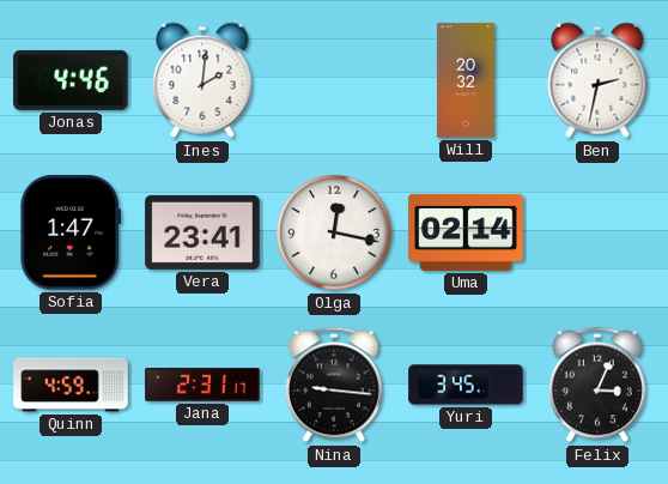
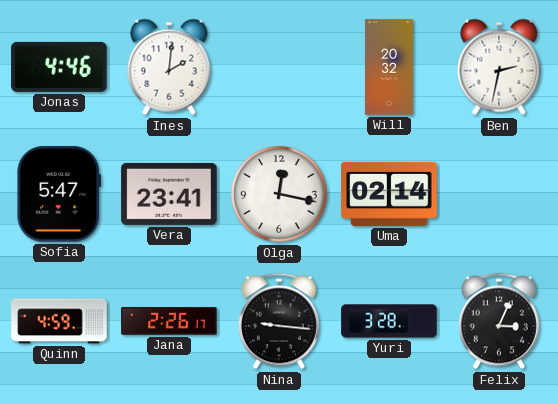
Sofia: 1:47 -> 5:47 (59, 194)
Jana: 2:31 -> 2:26 (169, 321)
Yuri: 3:45 -> 3:28 (389, 321)
